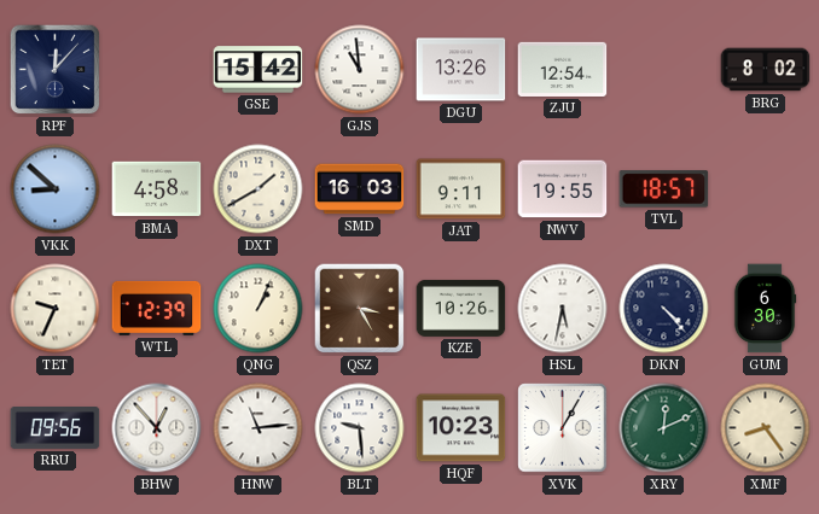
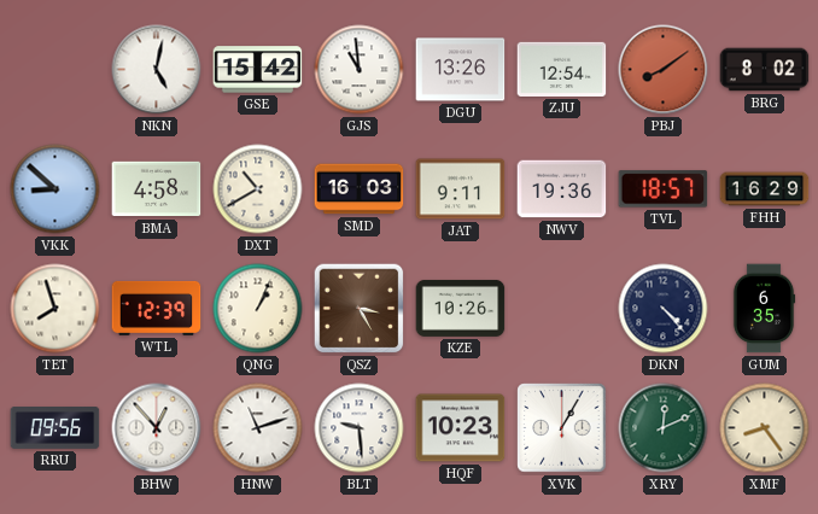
RPF: 12:07 -> none (56, 70)
NKN: none -> 5:02 (157, 70)
PBJ: none -> 8:09 (664, 70)
DXT: 1:40 -> 10:40 (258, 189)
NWV: 19:55 -> 19:36 (562, 189)
FHH: none -> 16:29 (765, 189)
TET: 9:34 -> 7:57 (55, 309)
HSL: 5:32 -> none (563, 309)
GUM: 6:30 -> 6:35 (764, 309)
HNW: 11:14 -> 11:12 (258, 428)
